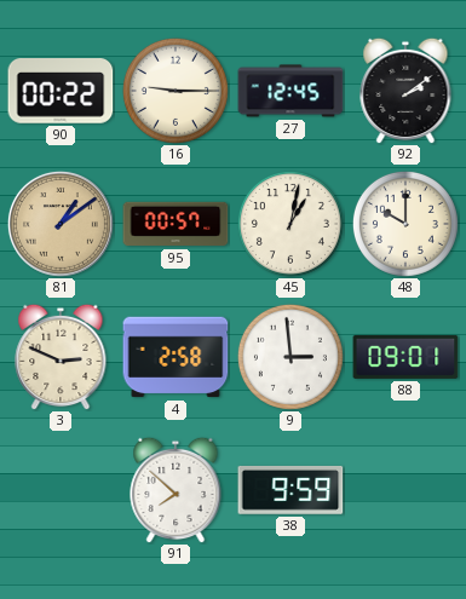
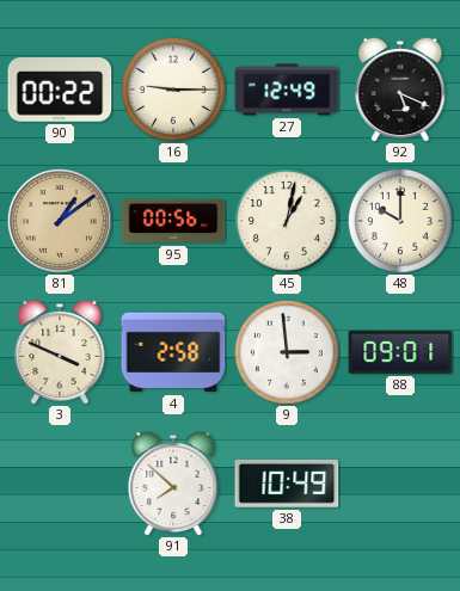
27: 12:45 -> 12:49 (287, 90)
92: 2:09 -> 5:19 (400, 90)
95: 00:57 -> 00:56 (173, 221)
3: 2:49 -> 3:49 (60, 352)
38: 9:59 -> 10:49 (287, 484)
